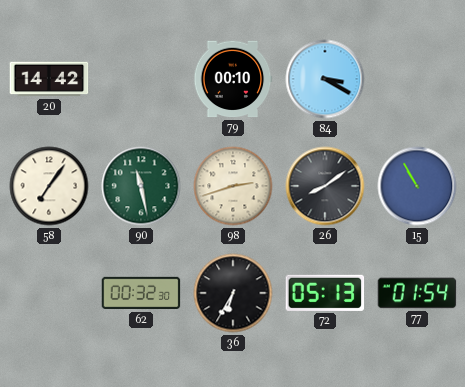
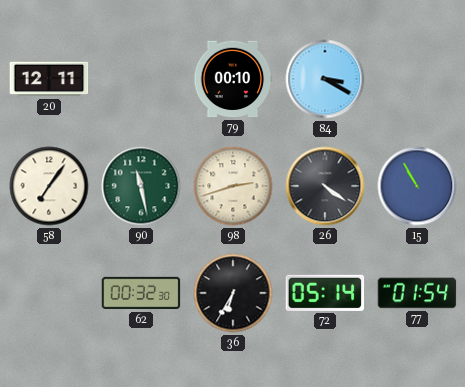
20: 14:42 -> 12:11 (49, 79)
26: 8:09 -> 4:21 (325, 186)
72: 05:13 -> 05:14 (325, 293)
